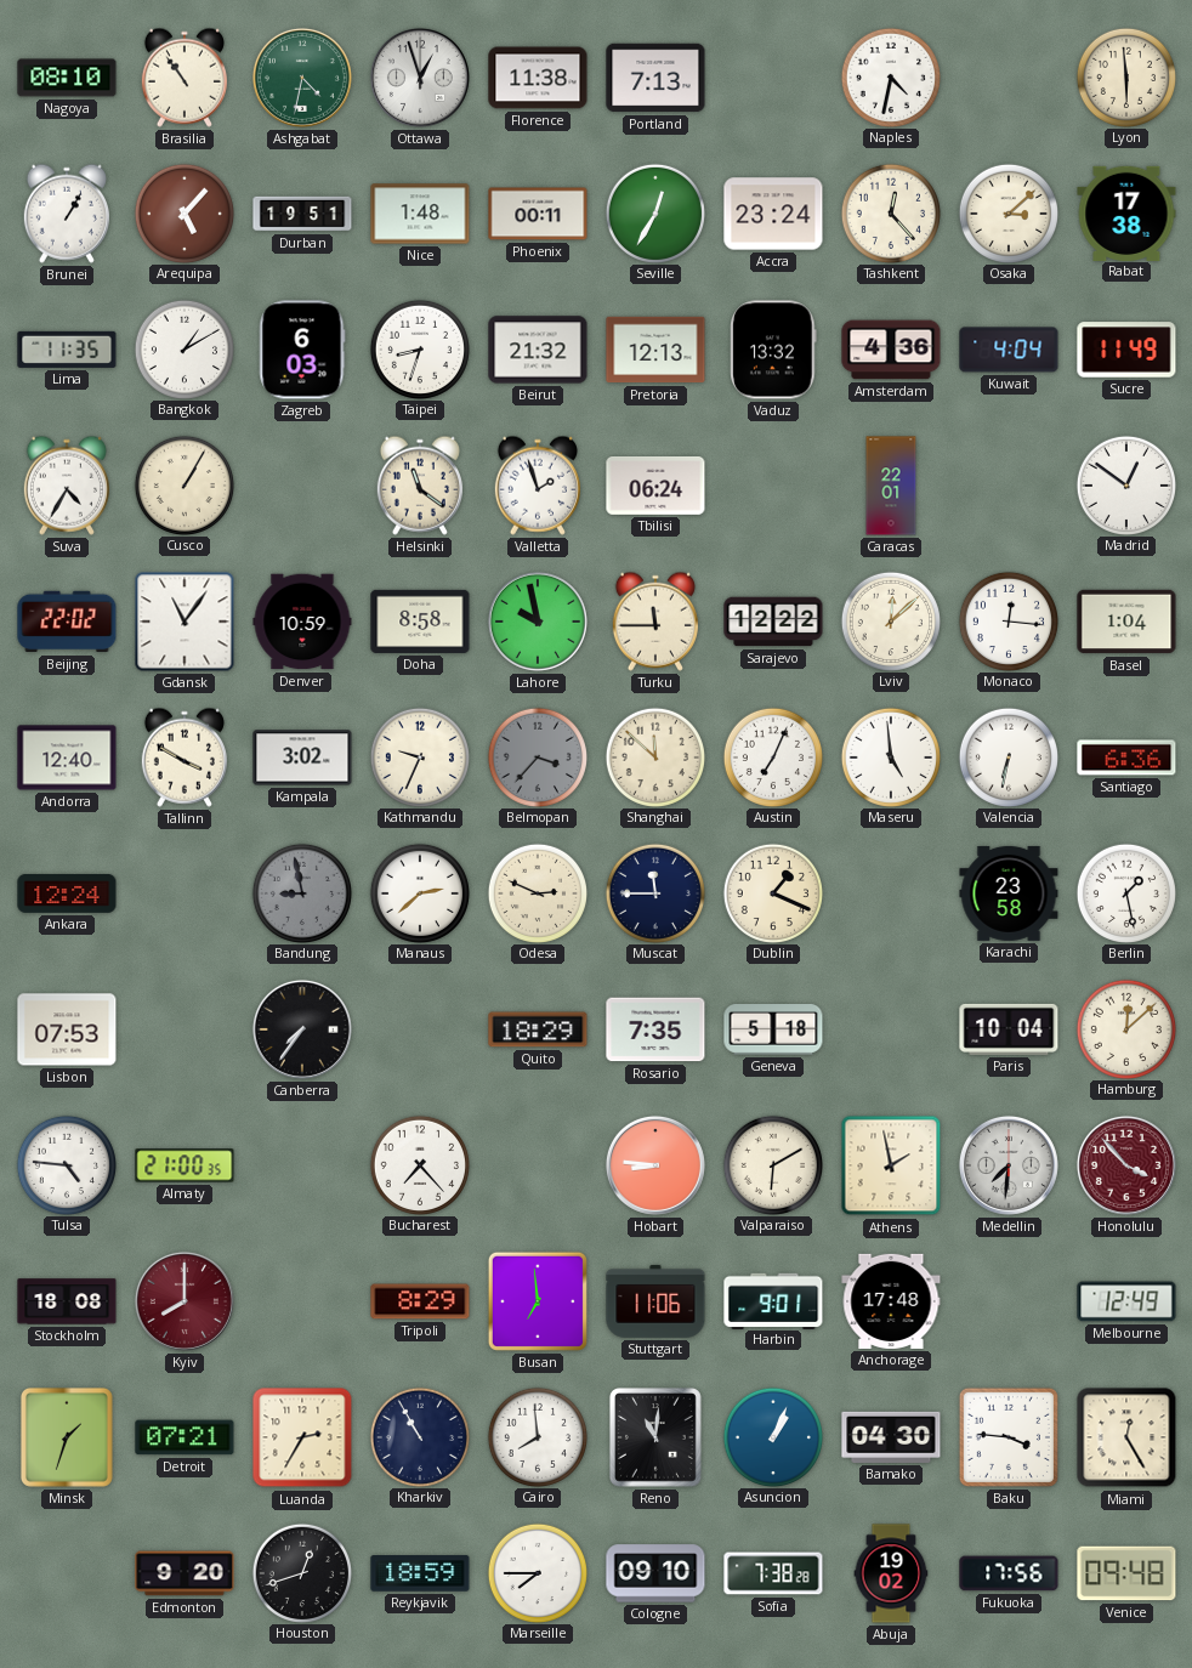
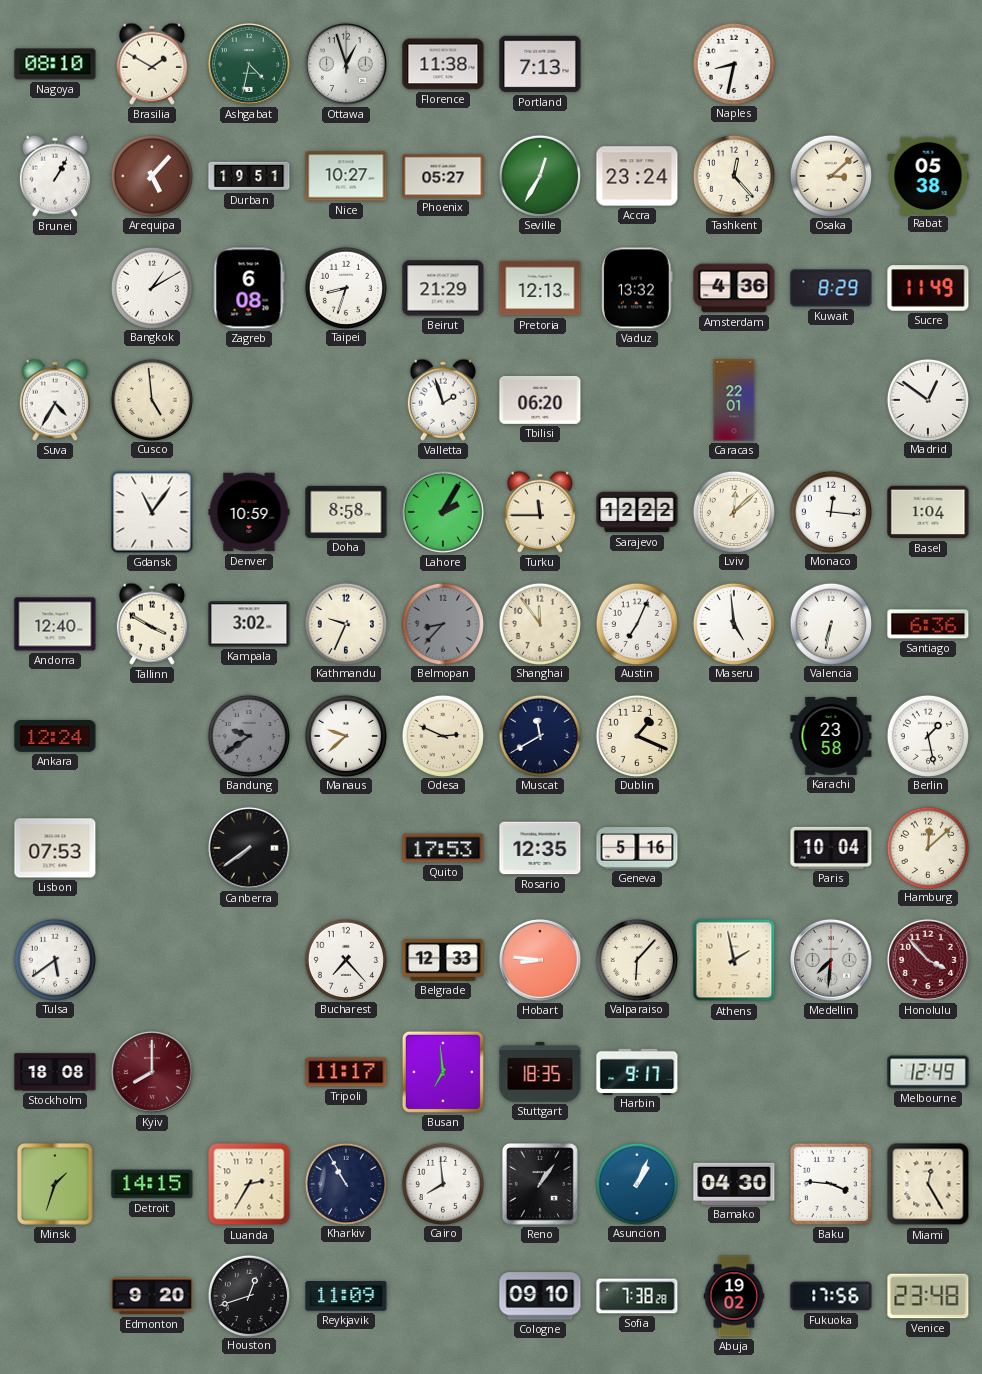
Brasilia: 10:54 -> 1:50 (152, 64)
Naples: 4:32 -> 8:32 (733, 63)
Lyon: 5:59 -> none (1125, 76)
Nice: 1:48 -> 10:27 (346, 176)
Phoenix: 00:11 -> 05:27 (443, 176)
Rabat: 17:38 -> 05:38 (928, 175)
Lima: 11:35 -> none (67, 350)
Zagreb: 6:03 -> 6:08 (249, 288)
Beirut: 21:32 -> 21:29 (443, 288)
Kuwait: 4:04 -> 8:29 (831, 288)
Cusco: 1:05 -> 4:59 (151, 399)
Helsinki: 11:21 -> none (420, 486)
Tbilisi: 06:24 -> 06:20 (540, 400)
Beijing: 22:02 -> none (67, 622)
Lahore: 9:58 -> 2:05 (443, 512)
Belmopan: 3:37 -> 8:37 (442, 623)
Shanghai: 11:52 -> 11:54 (539, 623)
Bandung: 8:58 -> 9:39 (248, 735)
Manaus: 2:38 -> 9:38 (345, 735)
Muscat: 11:45 -> 11:40 (539, 735)
Canberra: 7:36 -> 7:39 (249, 848)
Quito: 18:29 -> 17:53 (443, 848)
Rosario: 7:35 -> 12:35 (540, 848)
Geneva: 5:18 -> 5:16 (637, 849)
Tulsa: 4:46 -> 5:39 (54, 959)
Almaty: 21:00 -> none (185, 1165)
Belgrade: none -> 12:33 (443, 961)
Valparaiso: 6:10 -> 6:07 (636, 959)
Tripoli: 8:29 -> 11:17 (346, 1072)
Stuttgart: 11:06 -> 18:35 (540, 1072)
Harbin: 9:01 -> 9:17 (637, 1071)
Anchorage: 17:48 -> none (891, 1301)
Detroit: 07:21 -> 14:15 (152, 1184)
Reno: 11:01 -> 1:06 (540, 1185)
Reykjavik: 18:59 -> 11:09 (346, 1296)
Marseille: 7:45 -> none (537, 1572)
Venice: 09:48 -> 23:48 (928, 1296)
